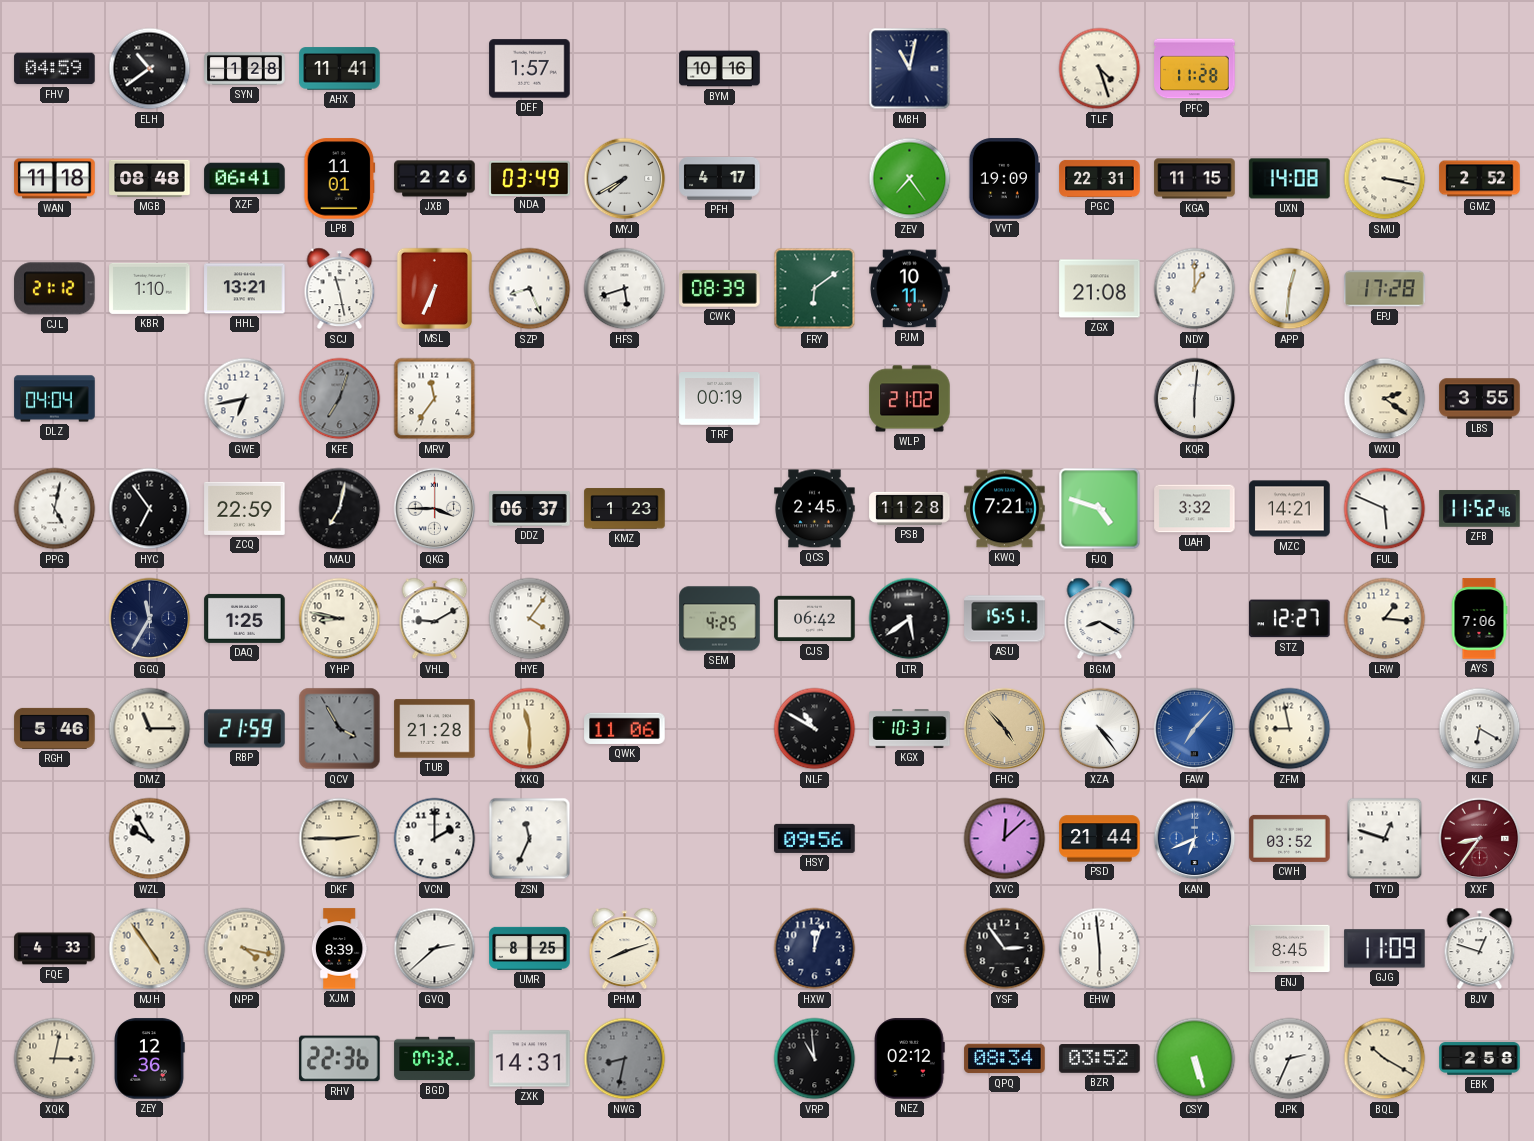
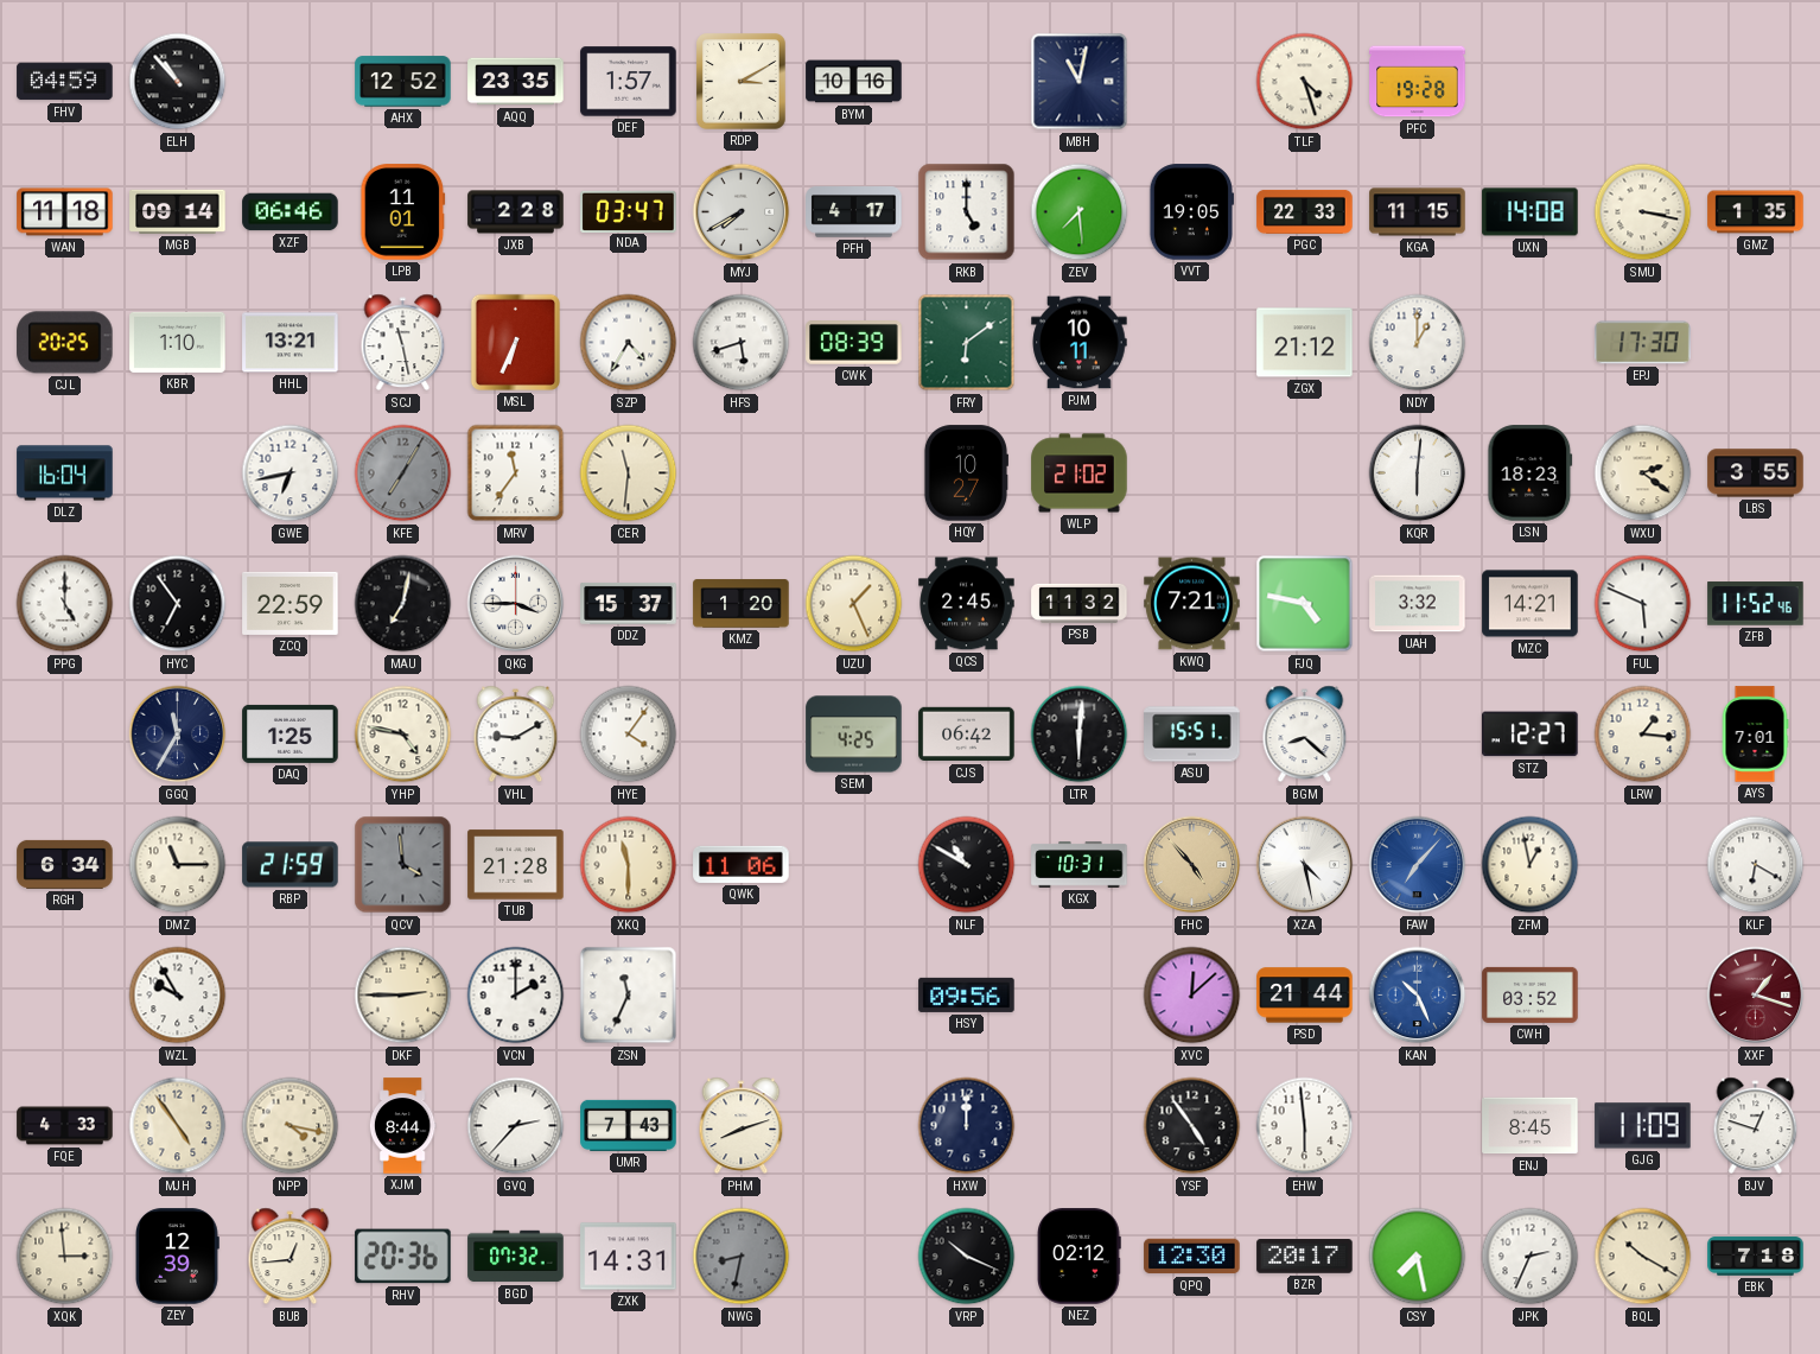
ELH: 10:39 -> 10:53 (178, 82)
SYN: 1:28 -> none (245, 69)
AHX: 11:41 -> 12:52 (403, 82)
AQQ: none -> 23:35 (516, 82)
RDP: none -> 3:10 (742, 82)
PFC: 11:28 -> 19:28 (1418, 82)
MGB: 08:48 -> 09:14 (178, 211)
XZF: 06:41 -> 06:46 (291, 212)
JXB: 2:26 -> 2:28 (516, 212)
NDA: 03:49 -> 03:47 (629, 211)
RKB: none -> 5:00 (967, 212)
ZEV: 7:24 -> 7:29 (1080, 212)
VVT: 19:09 -> 19:05 (1191, 212)
PGC: 22:31 -> 22:33 (1305, 211)
GMZ: 2:52 -> 1:35 (1756, 212)
CJL: 21:12 -> 20:25 (65, 343)
SZP: 8:26 -> 4:35 (629, 343)
ZGX: 21:08 -> 21:12 (1305, 343)
APP: 12:31 -> none (1290, 289)
EPJ: 17:28 -> 17:30 (1643, 343)
DLZ: 04:04 -> 16:04 (65, 473)
KFE: 7:03 -> 7:05 (403, 473)
CER: none -> 11:31 (629, 473)
TRF: 00:19 -> none (720, 399)
HQY: none -> 10:27 (966, 473)
LSN: none -> 18:23 (1531, 473)
PPG: 5:02 -> 5:00 (65, 604)
DDZ: 06:37 -> 15:37 (629, 603)
KMZ: 1:23 -> 1:20 (742, 604)
UZU: none -> 1:26 (854, 604)
PSB: 11:28 -> 11:32 (1080, 603)
FJQ: 4:48 -> 4:47 (1305, 604)
YHP: 8:47 -> 4:47 (403, 735)
LTR: 5:39 -> 6:01 (1080, 735)
BGM: 8:20 -> 8:22 (1305, 735)
AYS: 7:06 -> 7:01 (1755, 735)
RGH: 5:46 -> 6:34 (65, 864)
QCV: 3:55 -> 3:59 (403, 865)
XZA: 4:24 -> 4:28 (1305, 865)
ZFM: 8:58 -> 12:58 (1531, 865)
KAN: 6:41 -> 10:26 (1418, 996)
TYD: 12:48 -> none (1385, 839)
XXF: 8:36 -> 1:18 (1756, 996)
XJM: 8:39 -> 8:44 (402, 1126)
GVQ: 2:38 -> 2:37 (516, 1126)
UMR: 8:25 -> 7:43 (629, 1125)
HXW: 12:03 -> 12:00 (967, 1126)
YSF: 2:54 -> 4:54 (1192, 1126)
XQK: 3:02 -> 2:59 (65, 1257)
ZEY: 12:36 -> 12:39 (177, 1257)
BUB: none -> 12:44 (291, 1257)
RHV: 22:36 -> 20:36 (403, 1257)
VRP: 10:59 -> 10:19 (967, 1257)
QPQ: 08:34 -> 12:30 (1192, 1257)
BZR: 03:52 -> 20:17 (1305, 1257)
CSY: 5:27 -> 7:28 (1418, 1257)
EBK: 2:58 -> 7:18 (1756, 1257)
